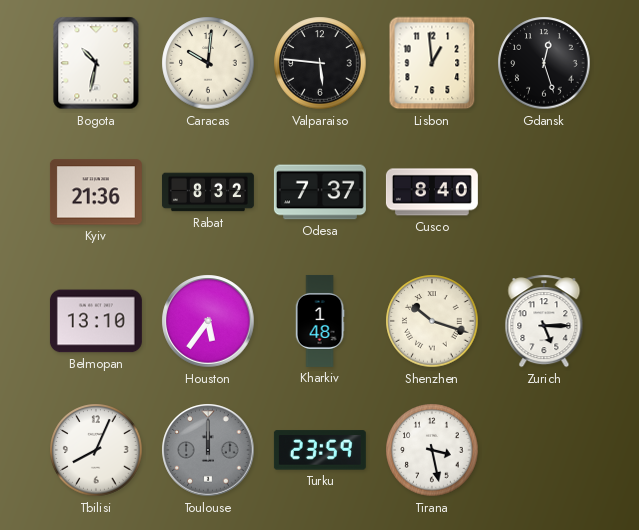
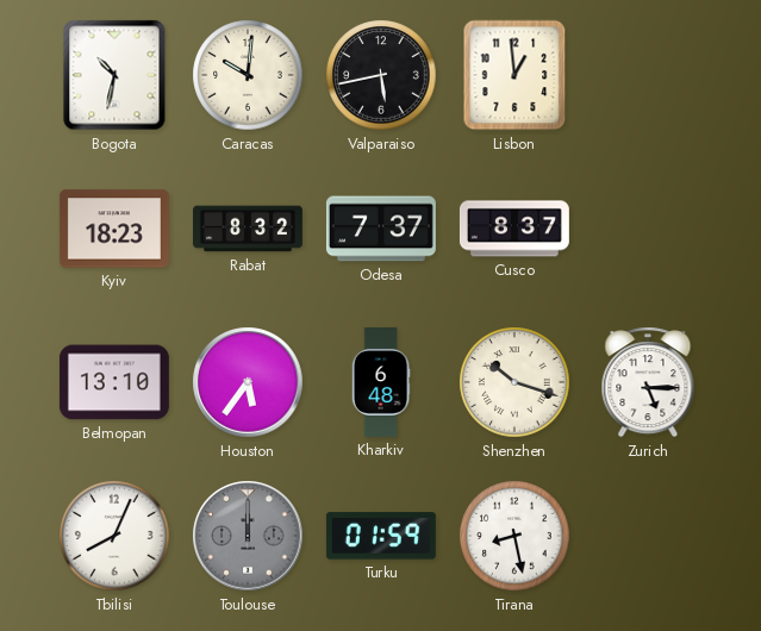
Valparaiso: 5:46 -> 5:43 (381, 75)
Gdansk: 12:27 -> none (544, 63)
Kyiv: 21:36 -> 18:23 (114, 229)
Cusco: 8:40 -> 8:37 (514, 229)
Kharkiv: 1:48 -> 6:48 (381, 382)
Turku: 23:59 -> 01:59 (381, 536)
Tirana: 3:28 -> 8:28 (514, 536)
